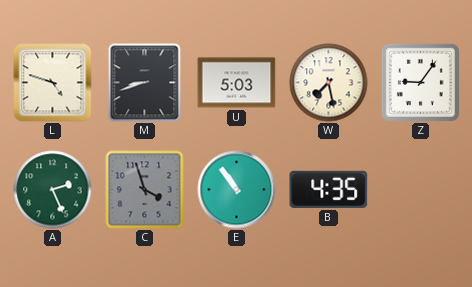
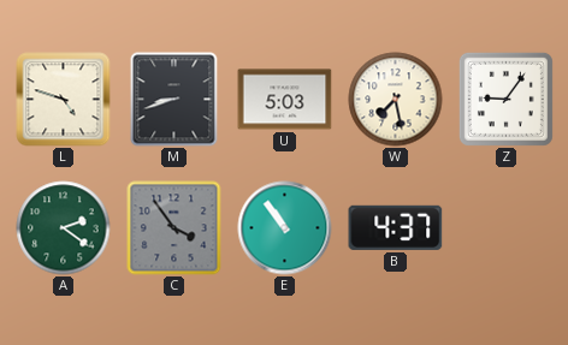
A: 2:26 -> 2:21 (64, 228)
C: 3:57 -> 3:54 (174, 228)
B: 4:35 -> 4:37 (396, 227)
